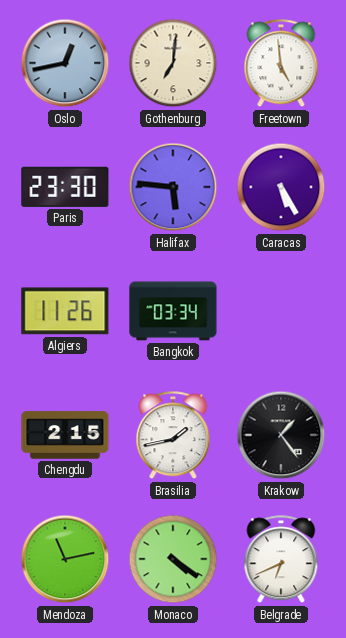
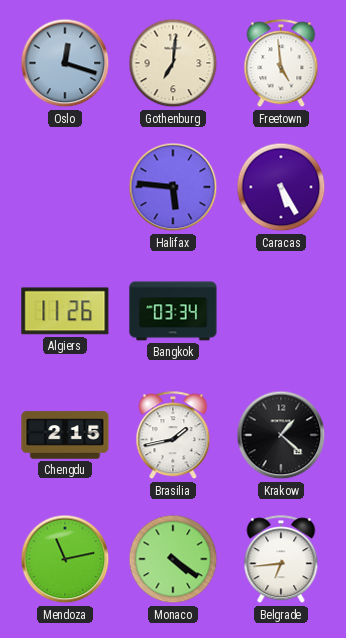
Oslo: 12:43 -> 12:18 (65, 63)
Paris: 23:30 -> none (65, 187)
Krakow: 1:24 -> 1:22 (281, 435)
Belgrade: 6:41 -> 6:44 (281, 560)
